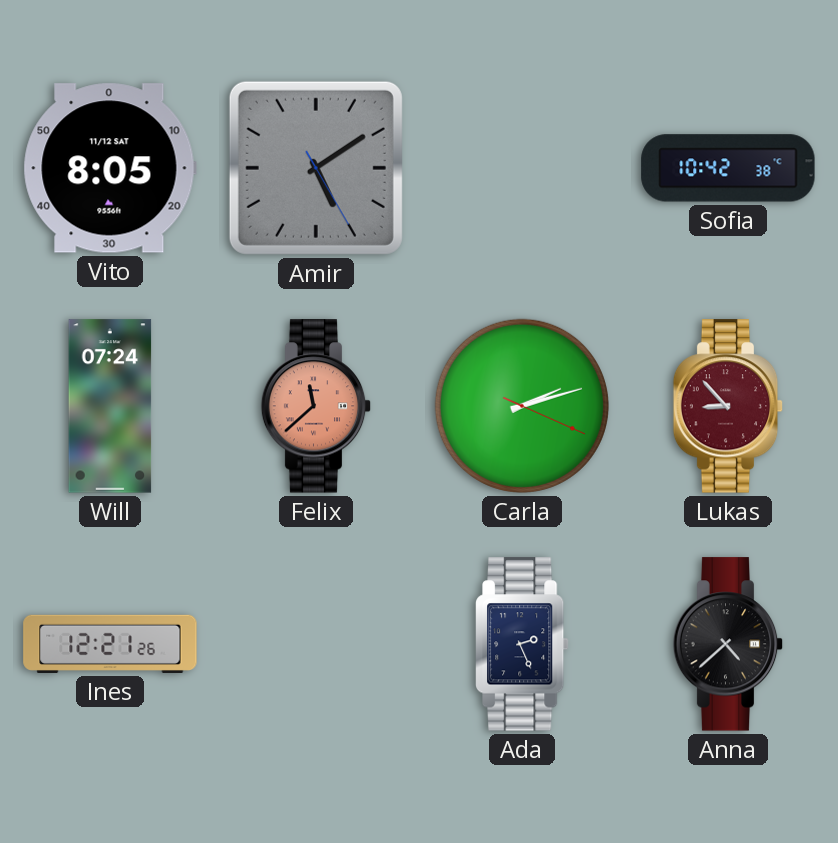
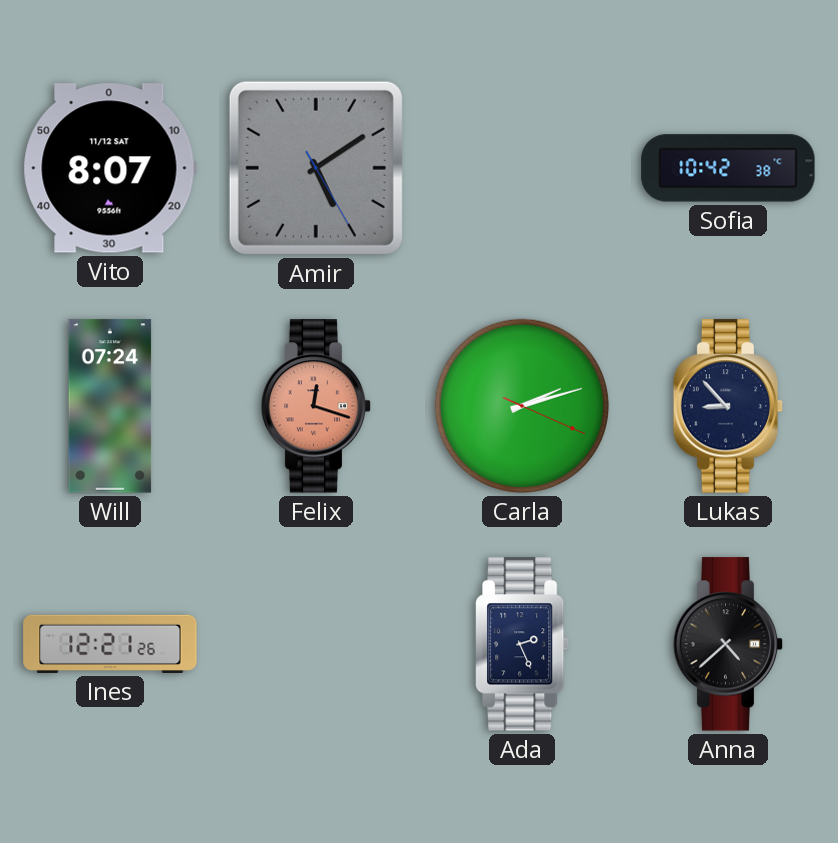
Vito: 8:05 -> 8:07 (110, 168)
Felix: 11:38 -> 12:18 (316, 406)
Lukas dial: burgundy -> navy (728, 406)
